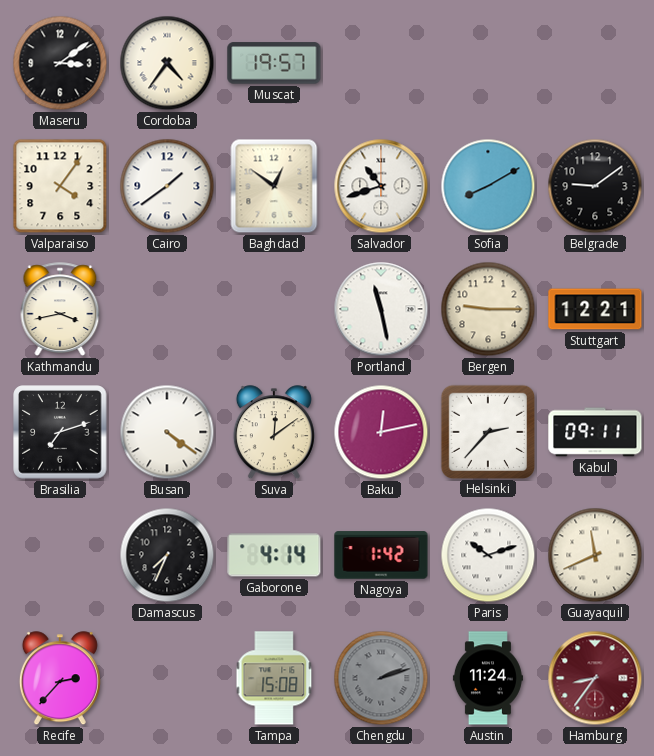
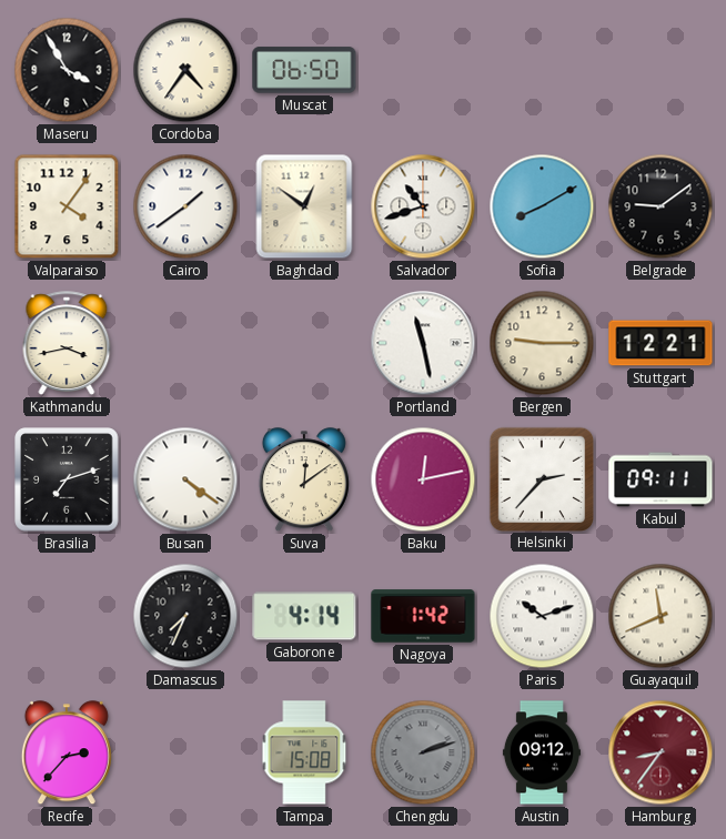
Maseru: 3:09 -> 3:55 (67, 70)
Muscat: 19:57 -> 06:50 (304, 70)
Austin: 11:24 -> 09:12 (542, 752)
